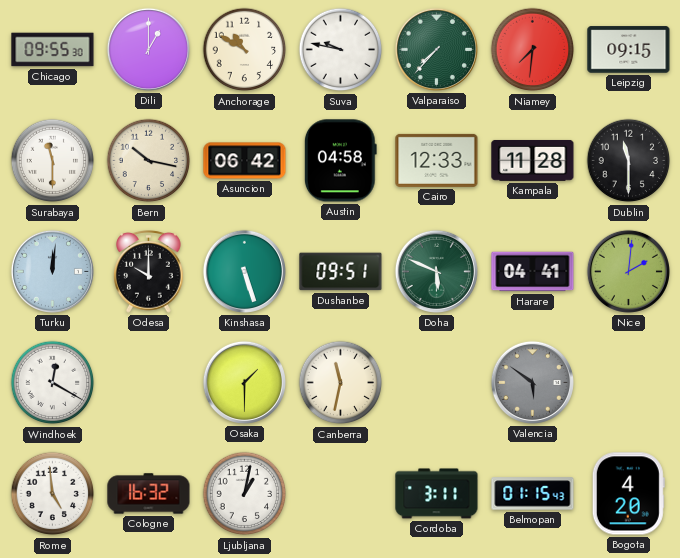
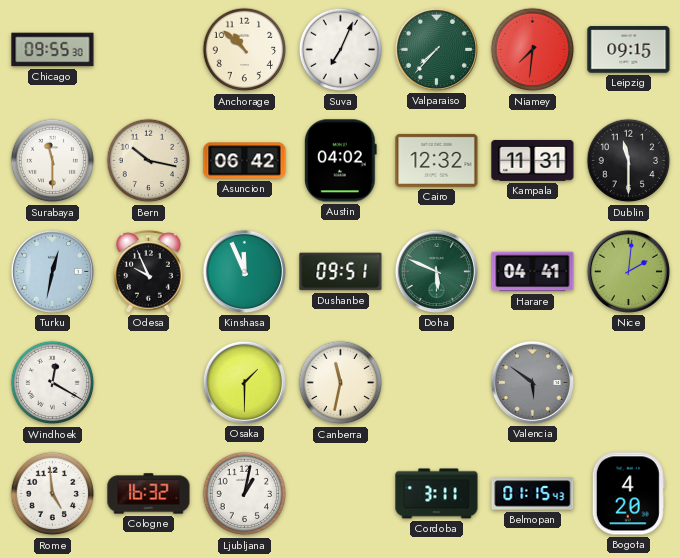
Dili: 1:00 -> none (148, 49)
Anchorage: 10:50 -> 10:52 (245, 50)
Suva: 9:47 -> 7:04 (341, 50)
Austin: 04:58 -> 04:02 (340, 161)
Cairo: 12:33 -> 12:32 (437, 160)
Kampala: 11:28 -> 11:31 (533, 160)
Turku: 12:01 -> 12:32 (52, 271)
Odesa: 10:00 -> 9:56 (149, 272)
Kinshasa: 5:27 -> 11:56 (244, 271)
